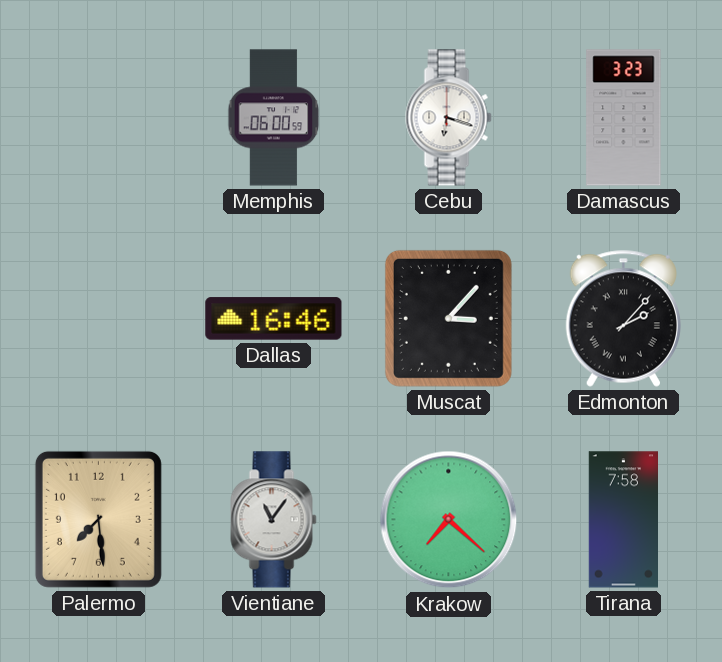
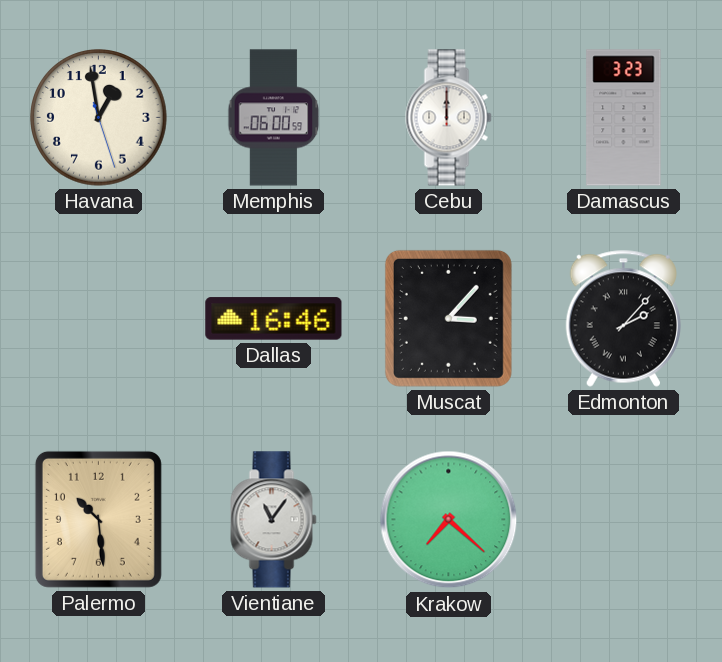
Havana: none -> 12:58 (99, 118)
Cebu: 6:18 -> 12:00 (449, 118)
Palermo: 7:29 -> 10:29 (98, 519)
Tirana: 7:58 -> none (623, 520)
